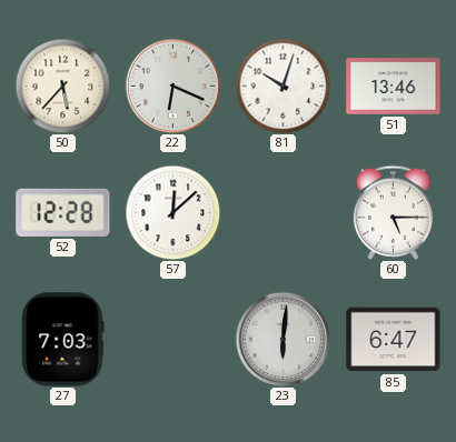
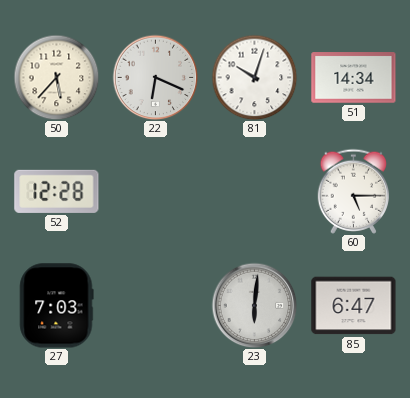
51: 13:46 -> 14:34 (354, 78)
57: 12:08 -> none (172, 212)
